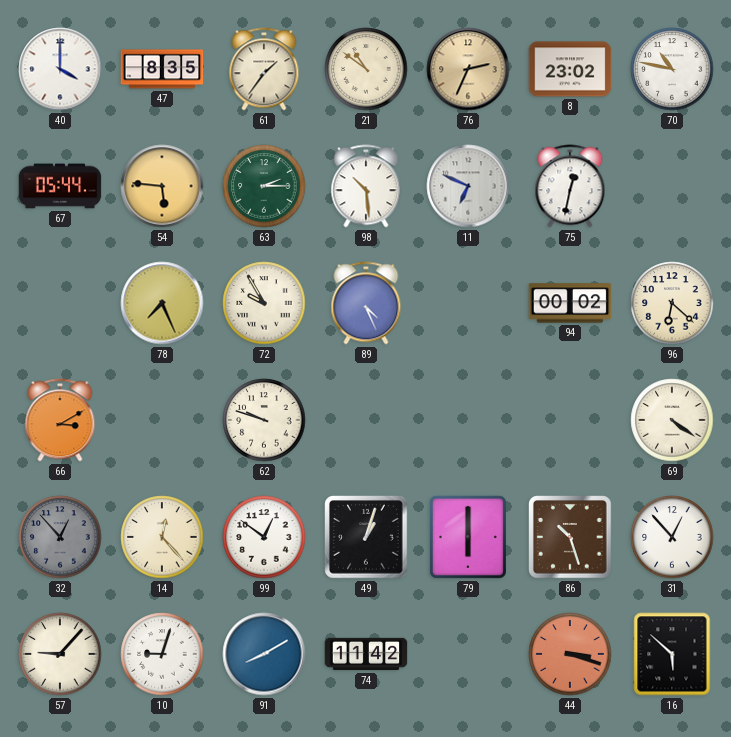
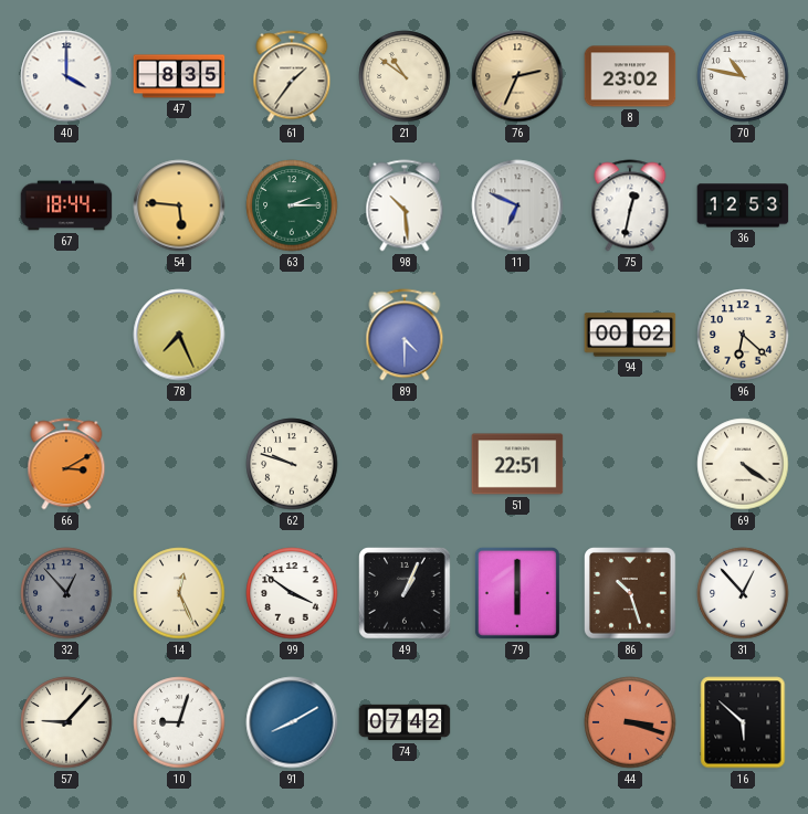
67: 05:44 -> 18:44 (66, 205)
36: none -> 12:53 (743, 205)
72: 9:55 -> none (264, 303)
89: 4:26 -> 4:30 (405, 335)
51: none -> 22:51 (517, 464)
14: 12:23 -> 12:26 (179, 593)
99: 12:51 -> 3:51 (292, 593)
49: 1:03 -> 1:04 (405, 593)
74: 11:42 -> 07:42 (405, 722)
